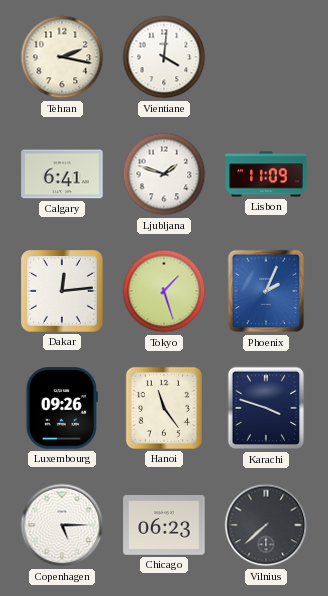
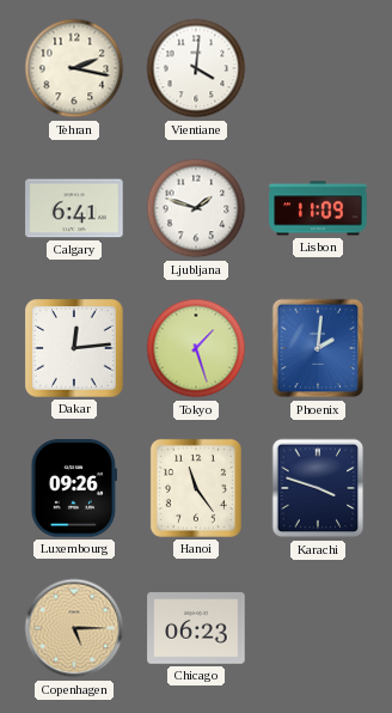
Phoenix: 2:04 -> 2:01 (318, 348)
Copenhagen dial: white -> champagne (74, 628)
Vilnius: 7:38 -> none (266, 525)
